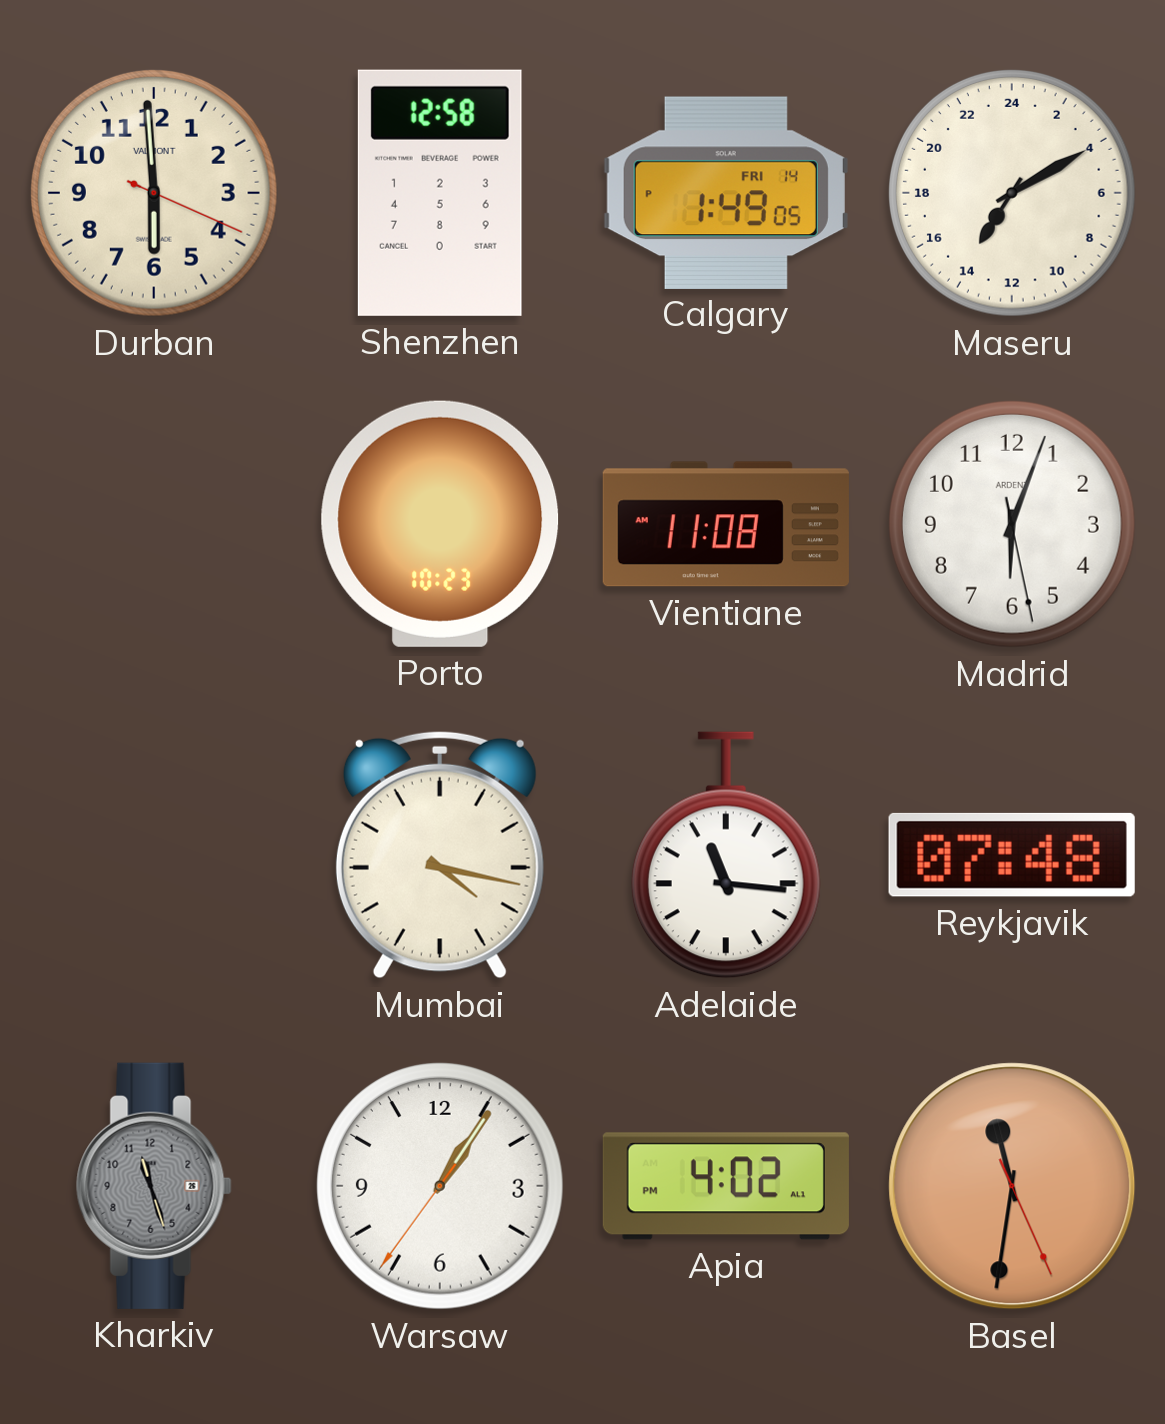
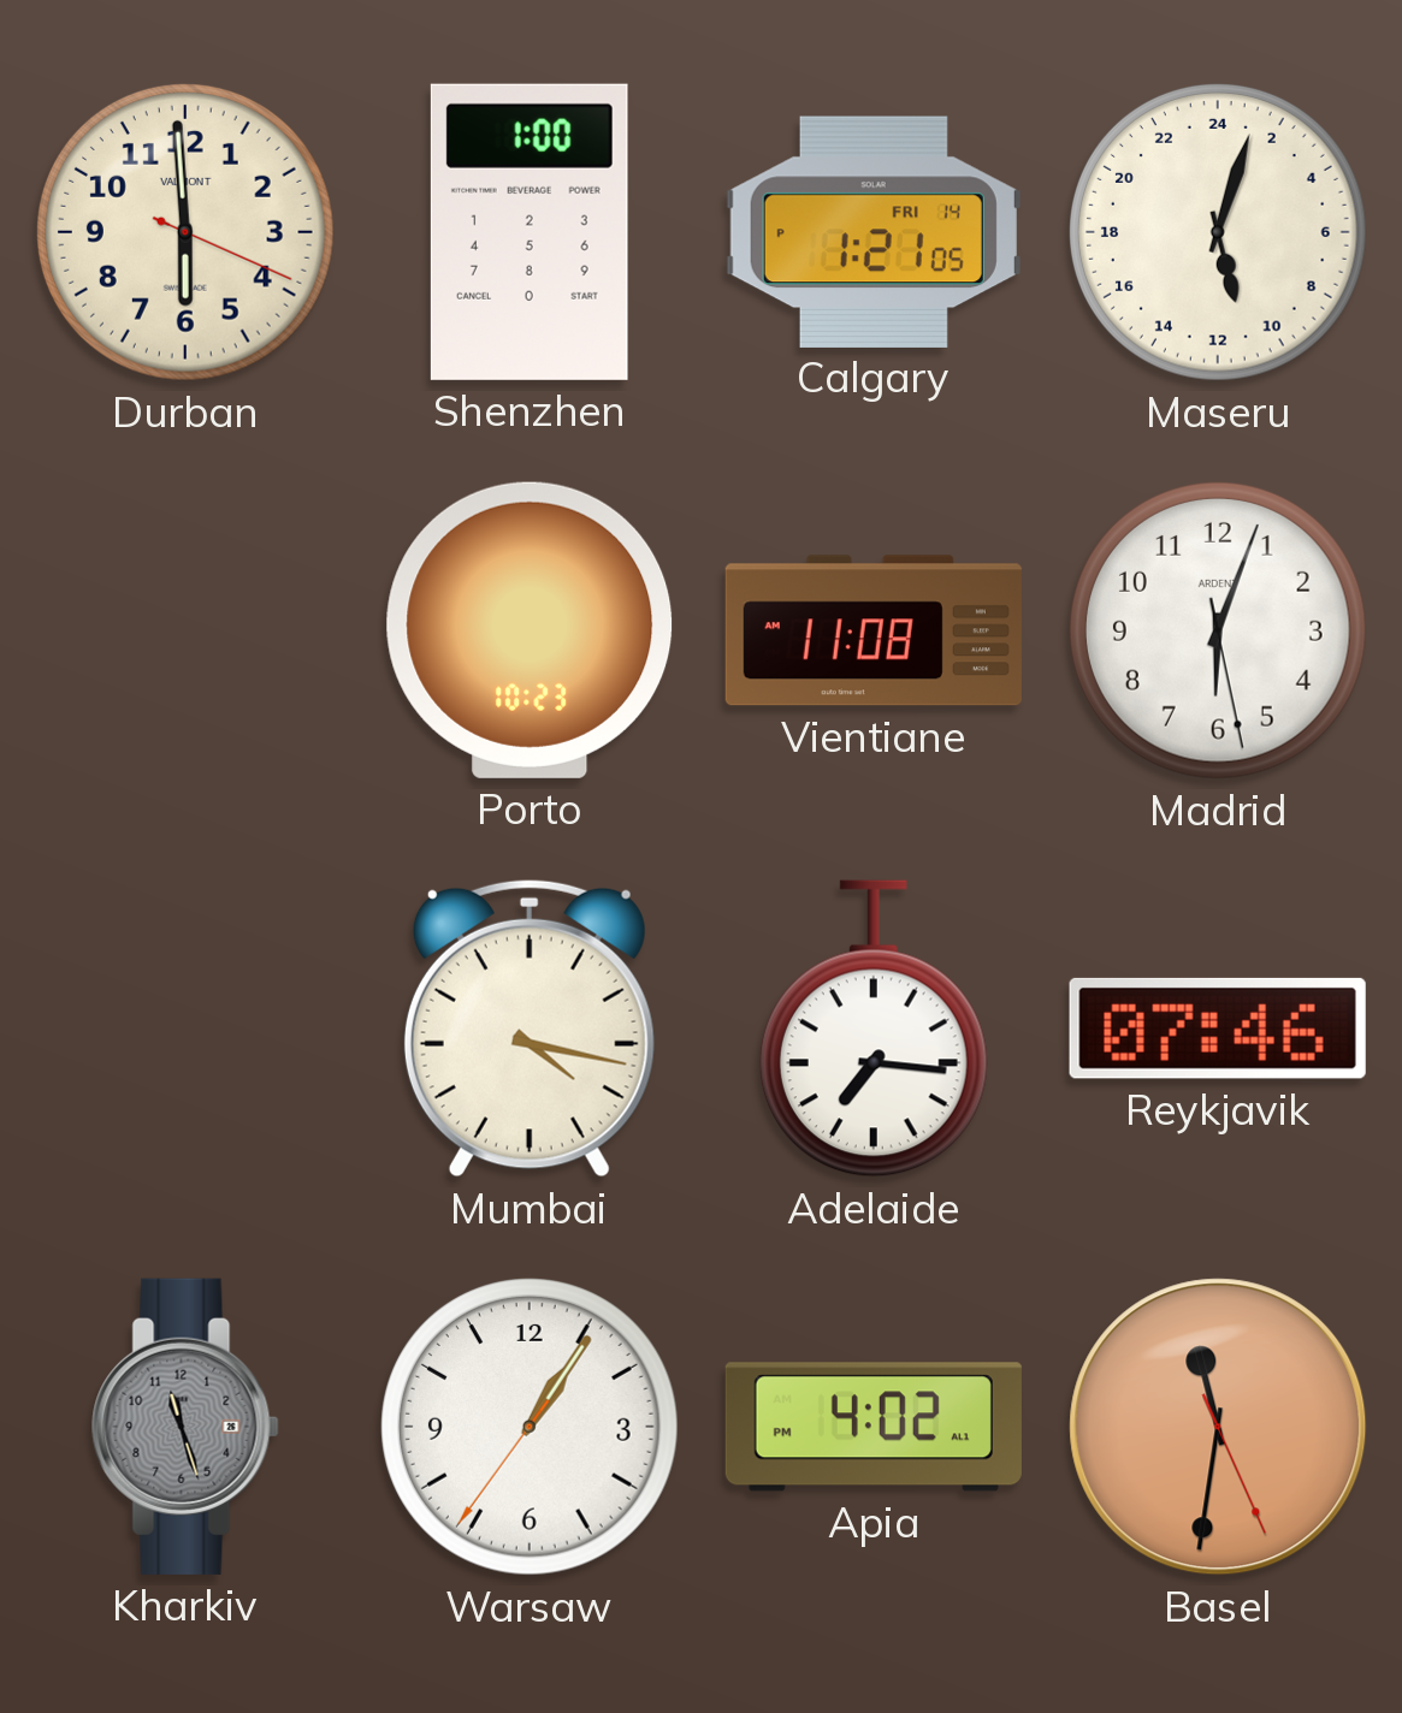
Shenzhen: 12:58 -> 1:00 (530, 232)
Calgary: 1:49 -> 1:21 (874, 231)
Maseru: 14:10 -> 11:03 (1218, 232)
Adelaide: 11:16 -> 7:16 (874, 1029)
Reykjavik: 07:48 -> 07:46 (1218, 1029)
